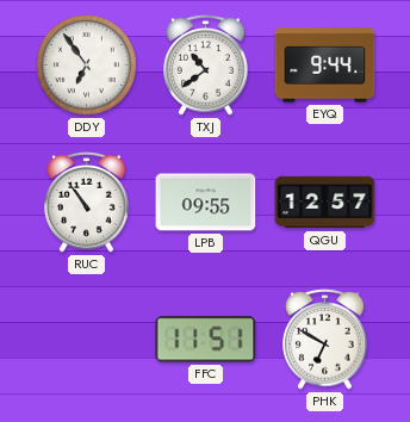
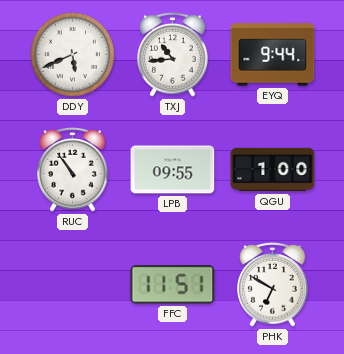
DDY: 6:54 -> 5:41 (73, 55)
TXJ: 10:39 -> 10:44 (173, 55)
QGU: 12:57 -> 1:00 (273, 170)
